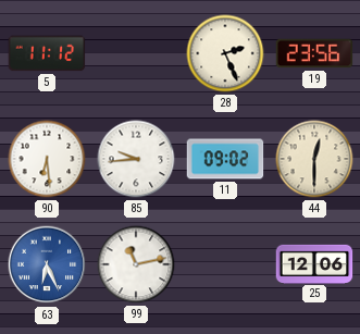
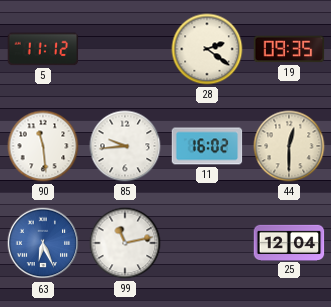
28: 2:26 -> 2:21 (207, 49)
19: 23:56 -> 09:35 (289, 49)
90: 6:29 -> 11:29 (43, 146)
11: 09:02 -> 16:02 (207, 146)
25: 12:06 -> 12:04 (289, 242)
